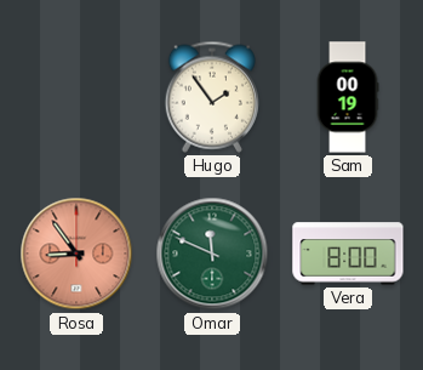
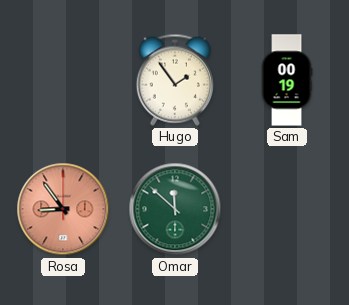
Omar: 11:49 -> 11:52 (175, 209)
Vera: 8:00 -> none (348, 254)
